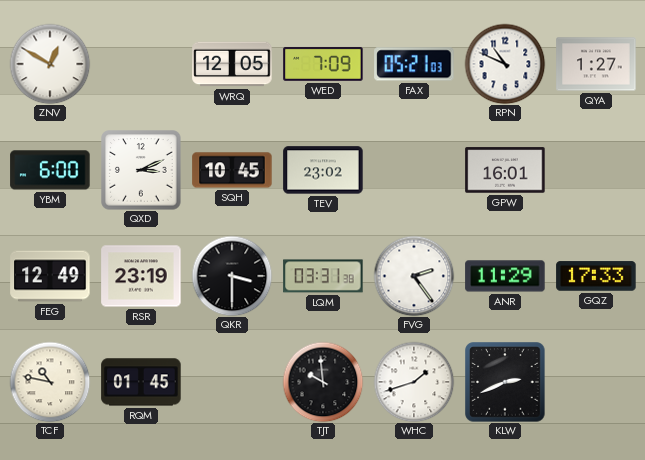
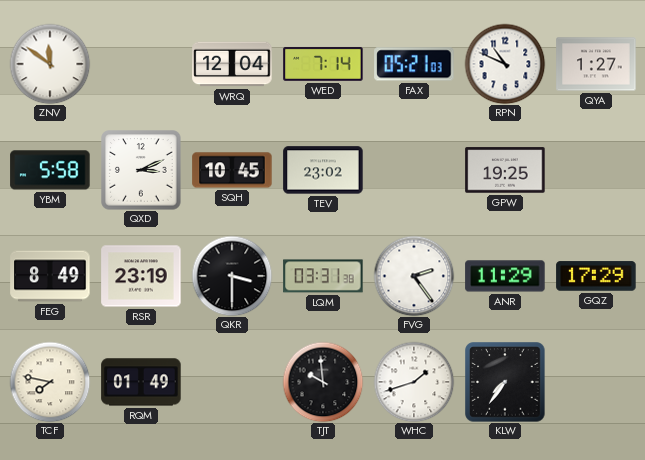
ZNV: 12:50 -> 11:51 (50, 64)
WRQ: 12:05 -> 12:04 (232, 64)
WED: 7:09 -> 7:14 (323, 64)
YBM: 6:00 -> 5:58 (50, 170)
GPW: 16:01 -> 19:25 (505, 170)
FEG: 12:49 -> 8:49 (50, 276)
GQZ: 17:33 -> 17:29 (596, 276)
TCF: 10:47 -> 7:47 (50, 382)
RQM: 01:45 -> 01:49 (141, 382)
KLW: 2:41 -> 7:36 (505, 382)
